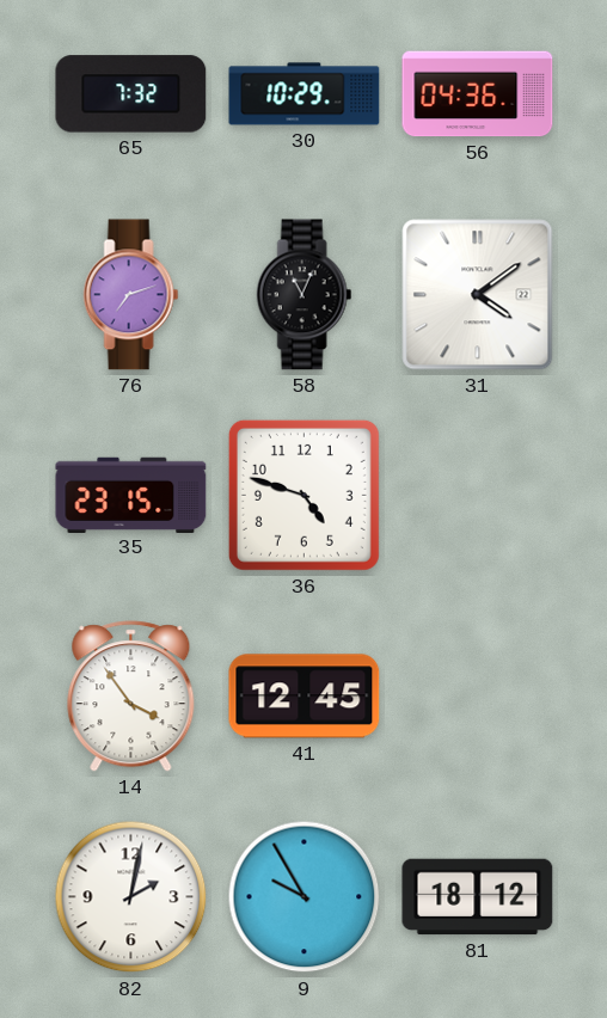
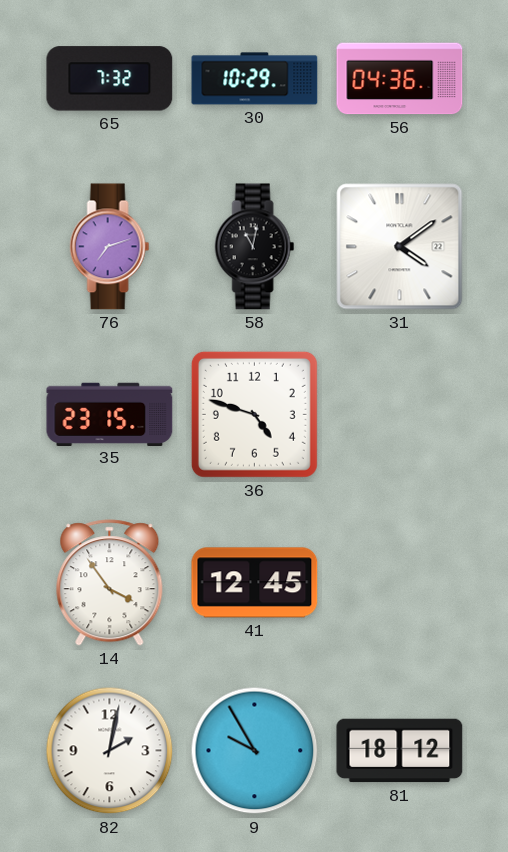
58: 11:04 -> 11:02 (255, 247)
